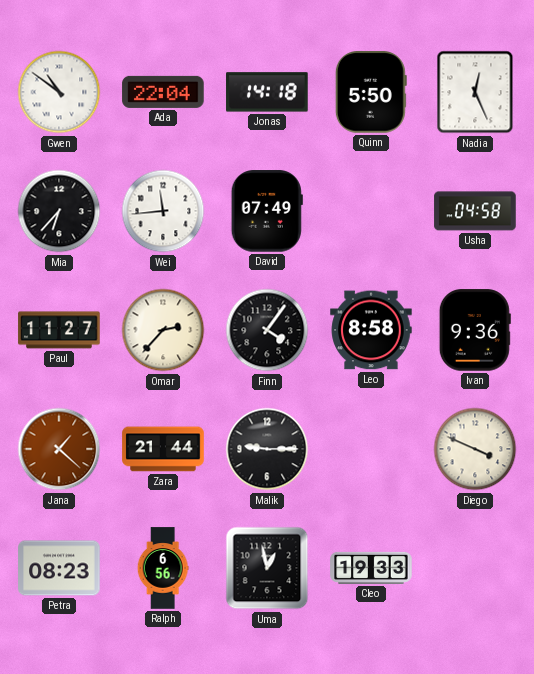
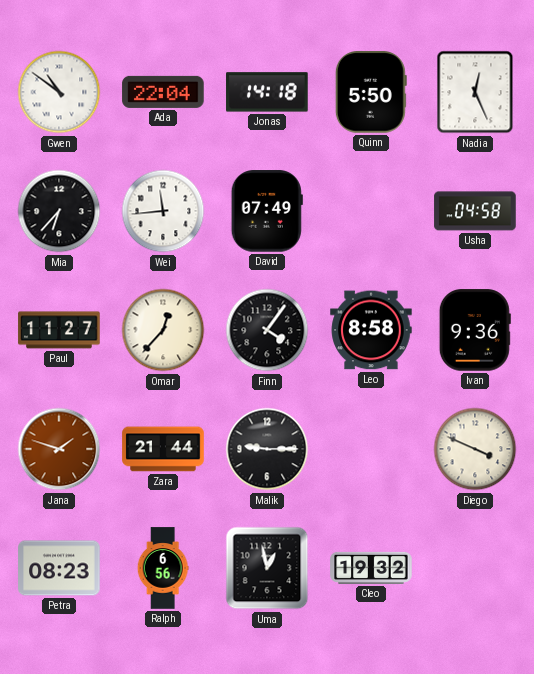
Omar: 2:37 -> 12:37 (163, 330)
Jana: 1:22 -> 1:48 (59, 449)
Cleo: 19:33 -> 19:32 (371, 568)
